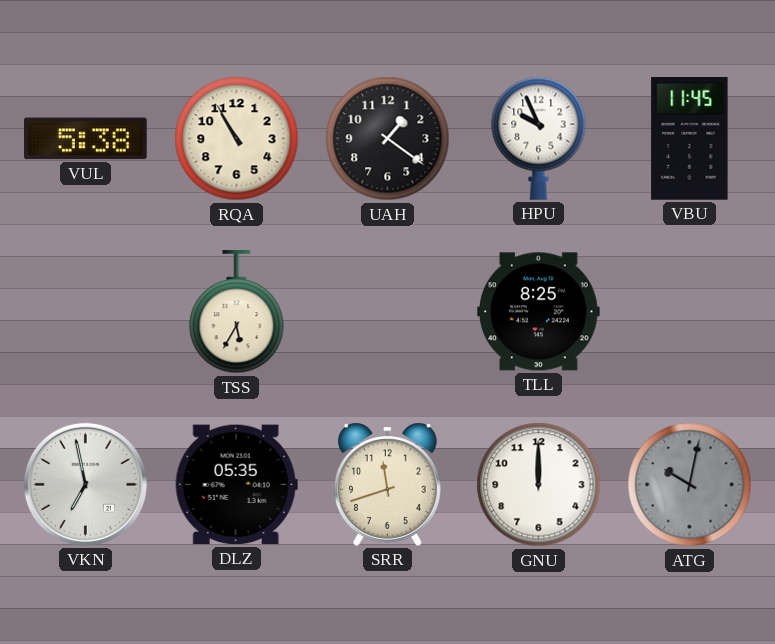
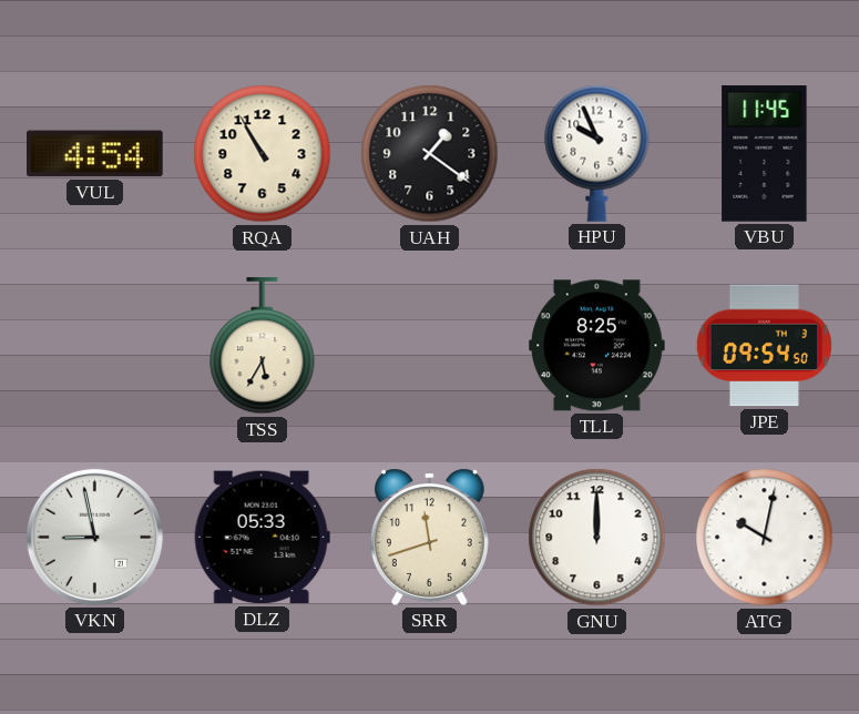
VUL: 5:38 -> 4:54 (95, 154)
JPE: none -> 09:54 (764, 346)
VKN: 6:58 -> 8:58 (94, 537)
DLZ: 05:35 -> 05:33 (262, 538)
ATG dial: grey -> white (765, 538)
